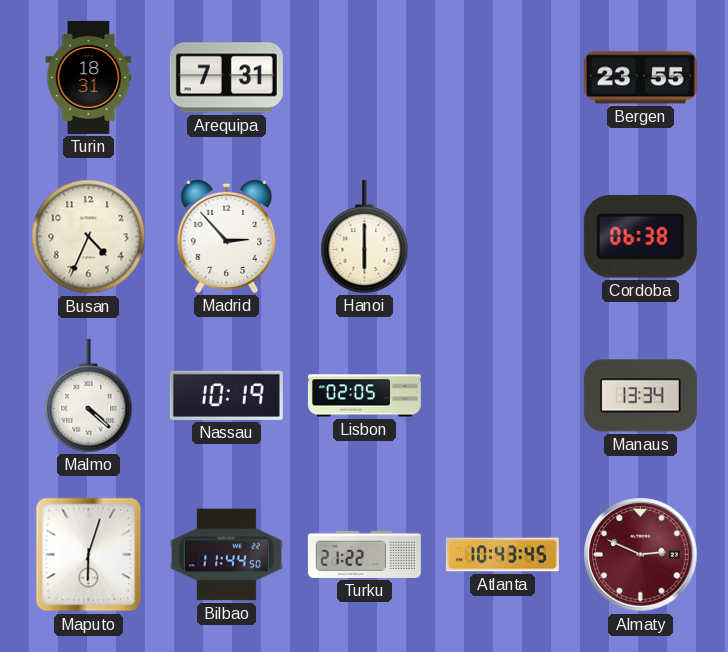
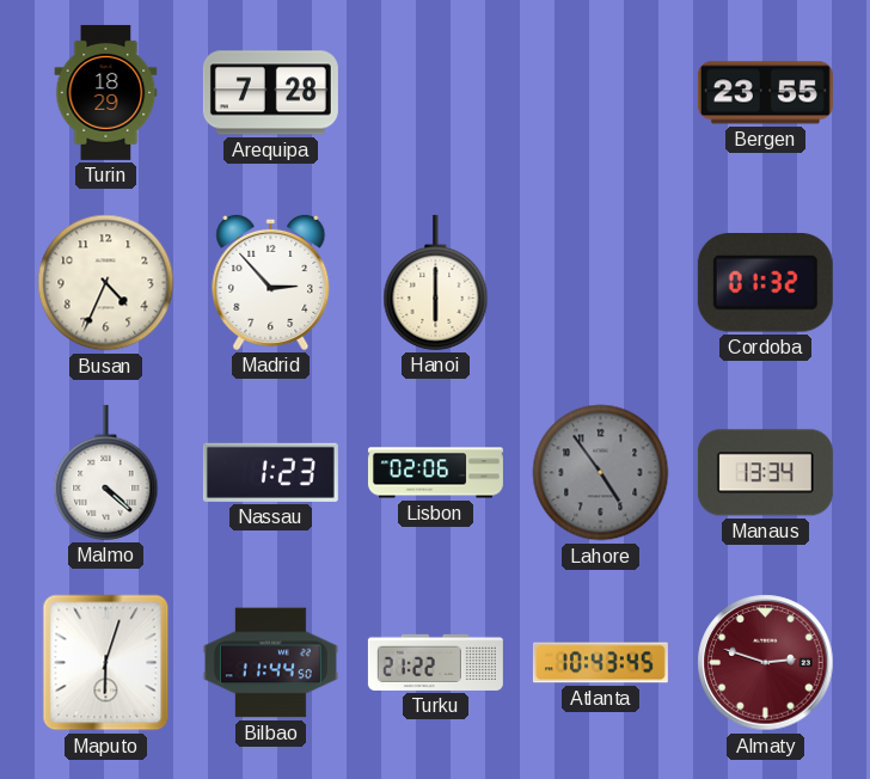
Turin: 18:31 -> 18:29 (106, 92)
Arequipa: 7:31 -> 7:28 (270, 93)
Cordoba: 06:38 -> 01:32 (765, 283)
Nassau: 10:19 -> 1:23 (270, 472)
Lisbon: 02:05 -> 02:06 (435, 473)
Lahore: none -> 4:54 (601, 473)
Almaty: 2:49 -> 2:48 (766, 663)
